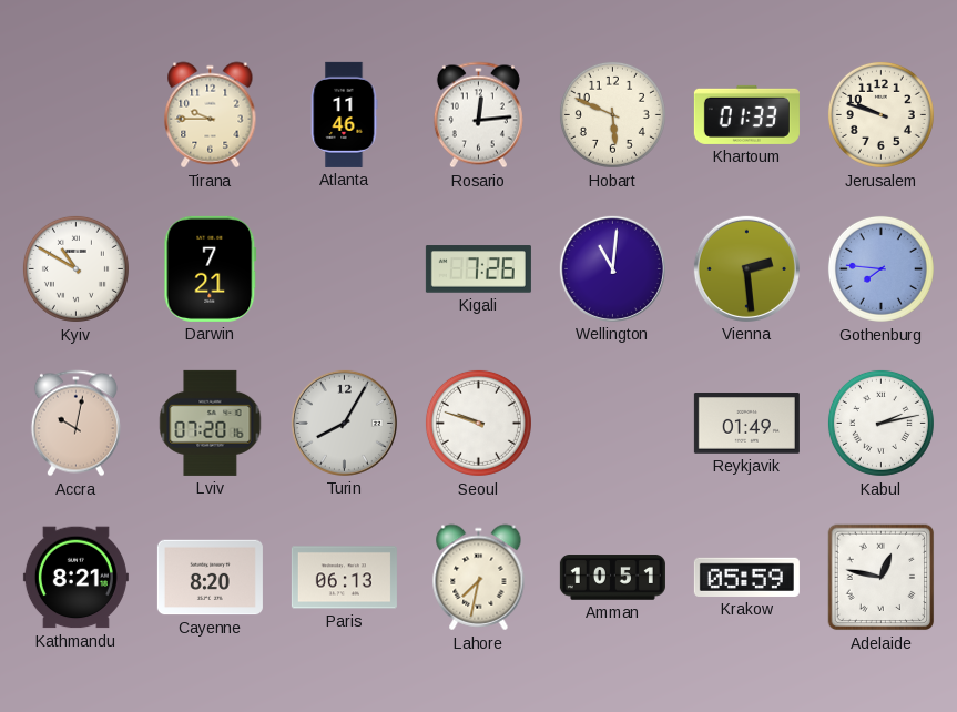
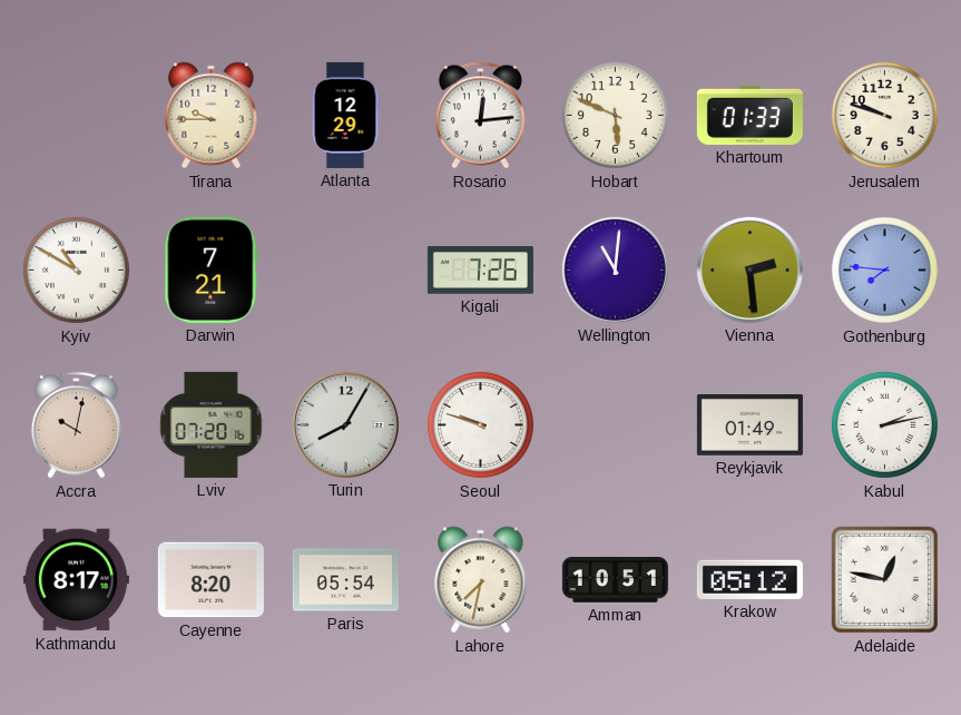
Atlanta: 11:46 -> 12:29 (346, 115)
Kathmandu: 8:21 -> 8:17 (76, 580)
Paris: 06:13 -> 05:54 (345, 580)
Krakow: 05:59 -> 05:12 (749, 579)
